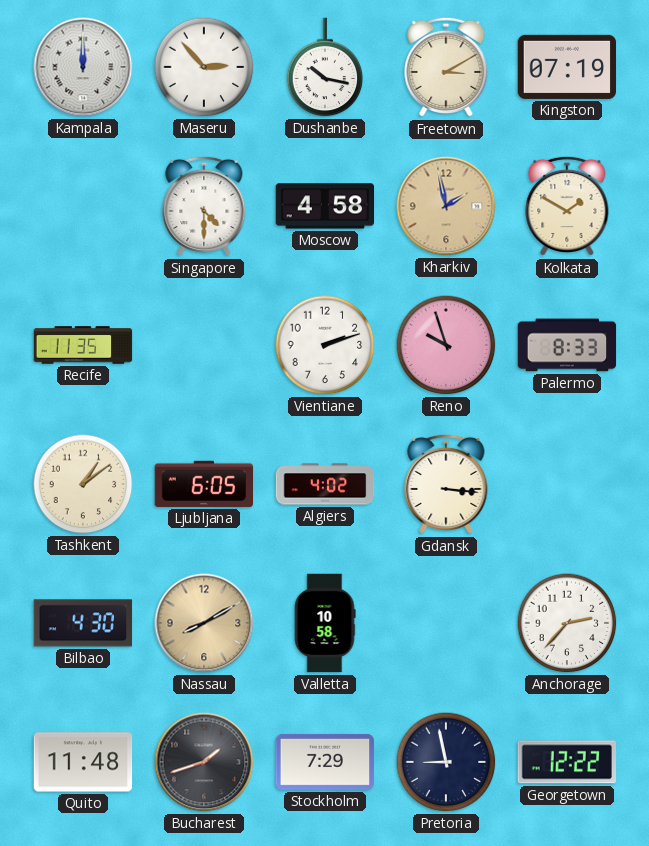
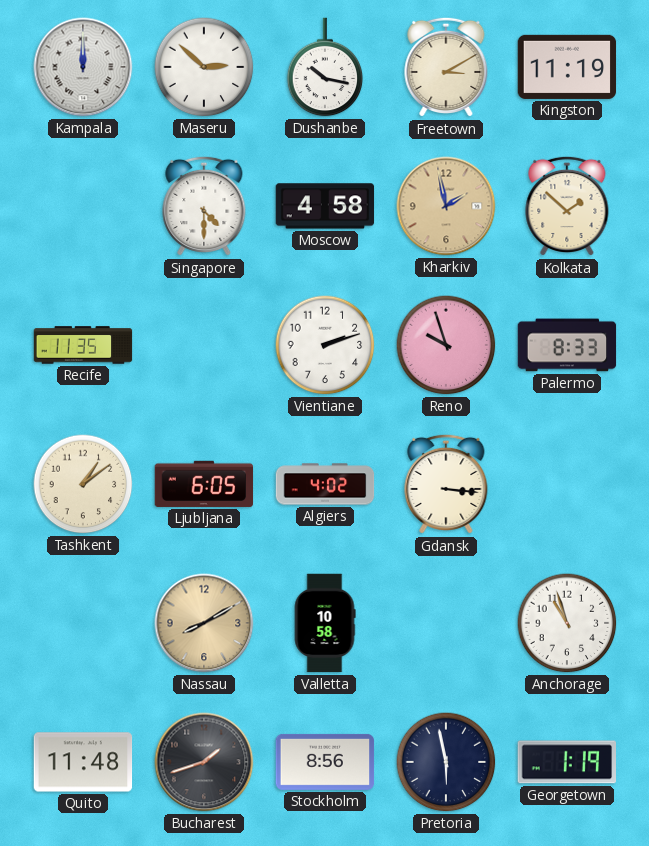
Maseru: 2:53 -> 2:52 (204, 67)
Kingston: 07:19 -> 11:19 (567, 67)
Kolkata: 1:50 -> 1:52 (567, 206)
Bilbao: 4:30 -> none (83, 623)
Anchorage: 2:37 -> 10:57 (567, 623)
Stockholm: 7:29 -> 8:56 (325, 762)
Pretoria: 8:58 -> 5:58 (446, 762)
Georgetown: 12:22 -> 1:19 (567, 762)
